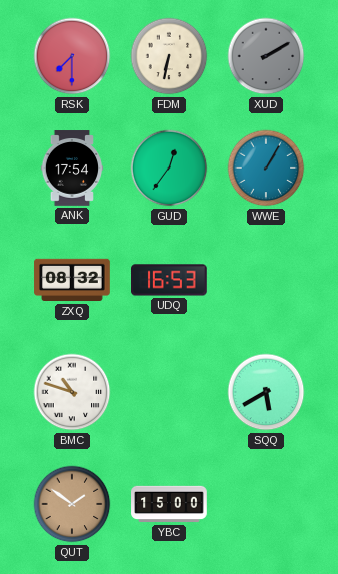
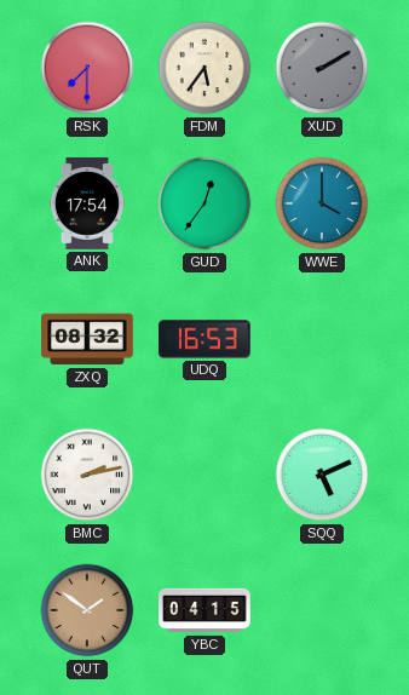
FDM: 6:32 -> 5:36 (204, 68)
WWE: 1:05 -> 4:00 (322, 203)
BMC: 10:48 -> 2:13 (87, 475)
SQQ: 5:40 -> 5:11 (322, 475)
YBC: 15:00 -> 04:15 (204, 610)
